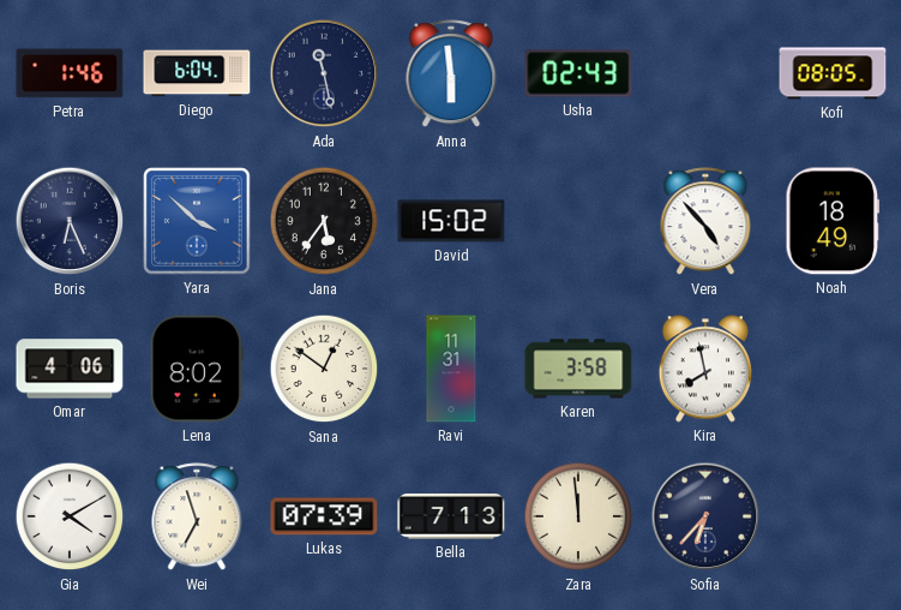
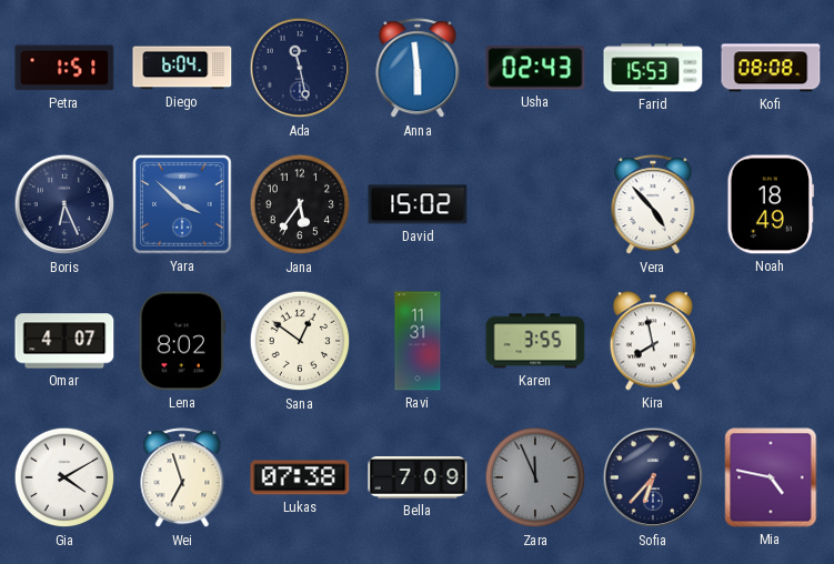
Petra: 1:46 -> 1:51 (64, 68)
Farid: none -> 15:53 (653, 68)
Kofi: 08:05 -> 08:08 (771, 68)
Omar: 4:06 -> 4:07 (64, 341)
Karen: 3:58 -> 3:55 (535, 341)
Lukas: 07:39 -> 07:38 (300, 477)
Bella: 7:13 -> 7:09 (418, 479)
Zara: 11:59 -> 11:56 (535, 477)
Zara dial: cream -> grey (535, 477)
Mia: none -> 4:47 (771, 477)
